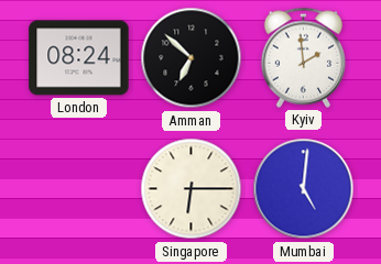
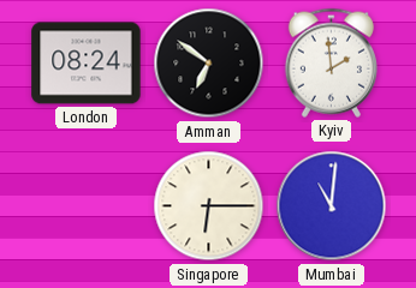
Amman: 6:52 -> 6:51 (209, 64)
Mumbai: 5:01 -> 11:01 (332, 206)
